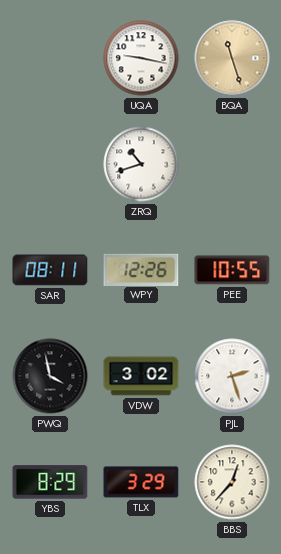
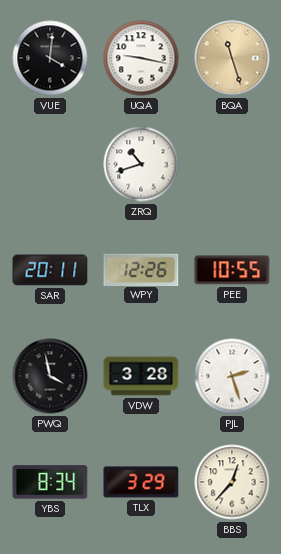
VUE: none -> 4:01 (50, 58)
SAR: 08:11 -> 20:11 (50, 270)
VDW: 3:02 -> 3:28 (141, 376)
YBS: 8:29 -> 8:34 (50, 482)
